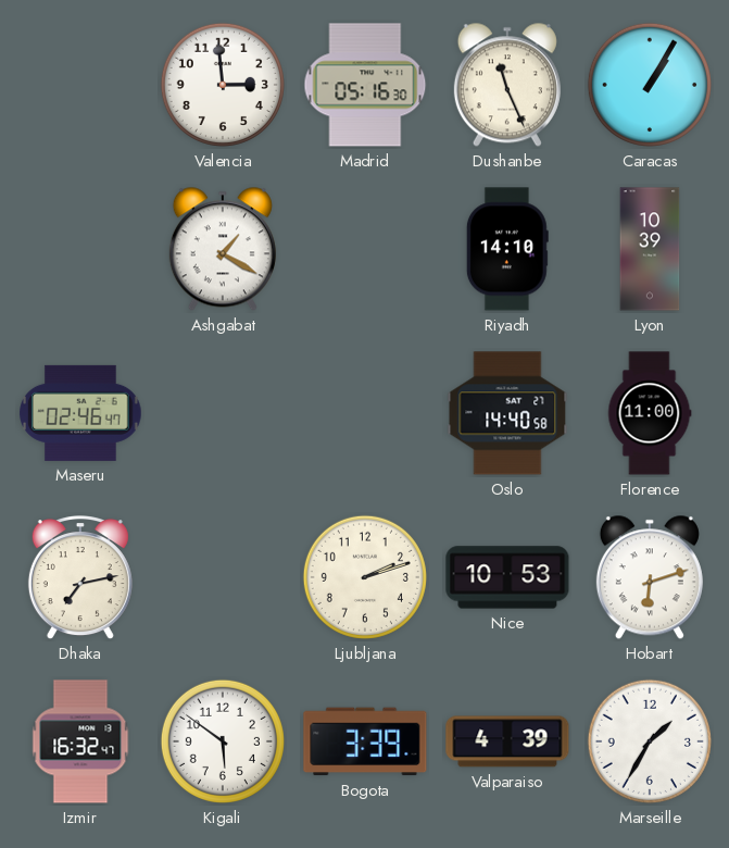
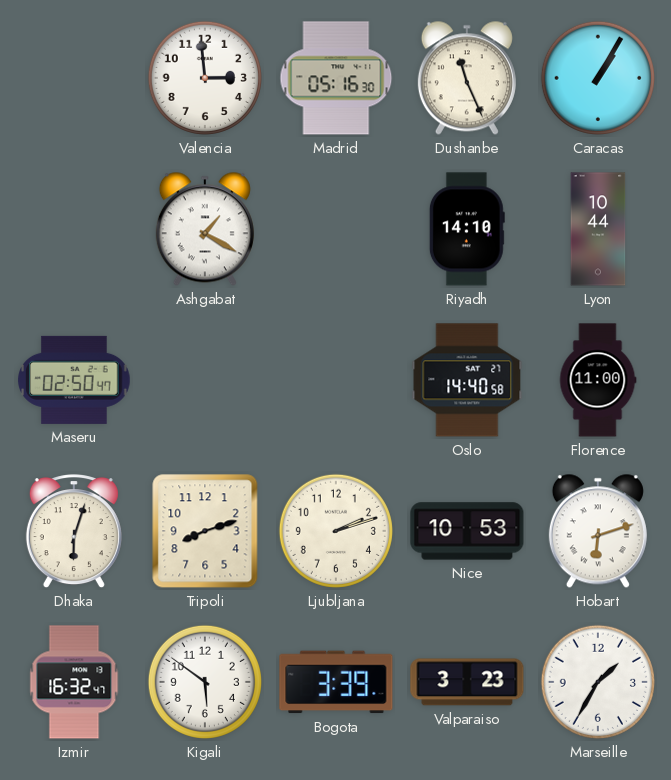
Lyon: 10:39 -> 10:44 (598, 229)
Maseru: 02:46 -> 02:50 (74, 380)
Dhaka: 7:13 -> 6:03 (74, 532)
Tripoli: none -> 8:12 (205, 531)
Valparaiso: 4:39 -> 3:23 (467, 682)
